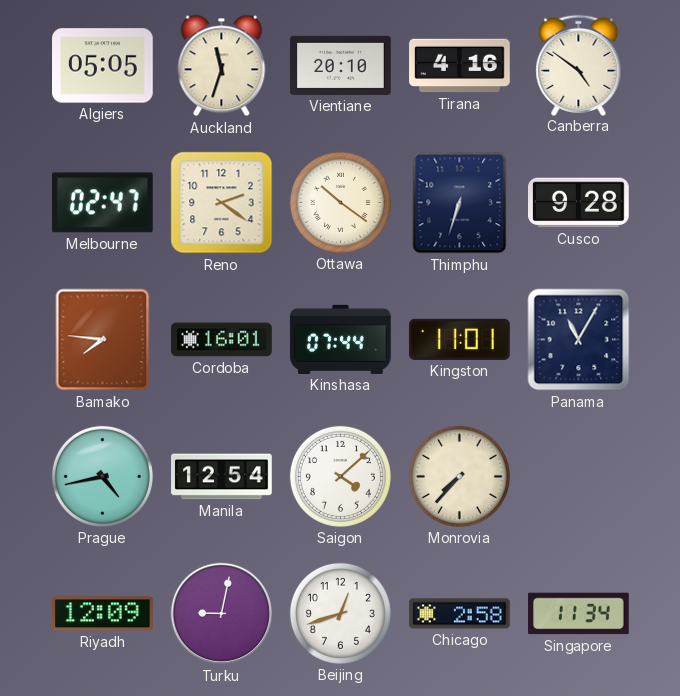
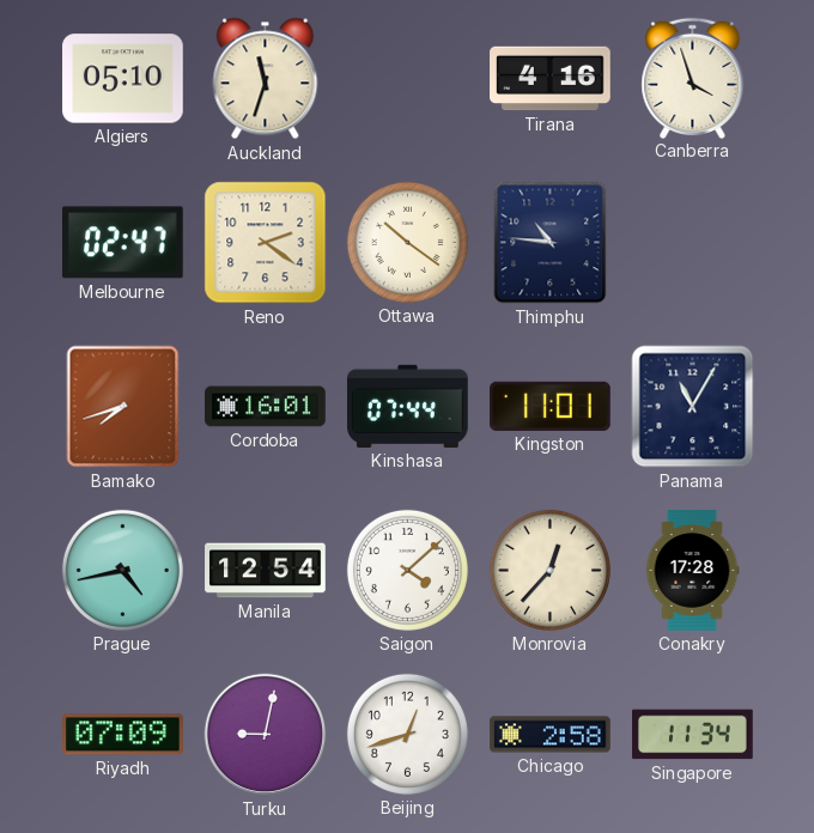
Algiers: 05:05 -> 05:10 (123, 79)
Vientiane: 20:10 -> none (341, 65)
Canberra: 4:51 -> 3:57 (693, 78)
Thimphu: 6:33 -> 10:46 (551, 243)
Cusco: 9:28 -> none (579, 203)
Bamako: 7:46 -> 7:42 (123, 407)
Monrovia: 7:37 -> 12:37 (549, 570)
Conakry: none -> 17:28 (692, 571)
Riyadh: 12:09 -> 07:09 (123, 735)
